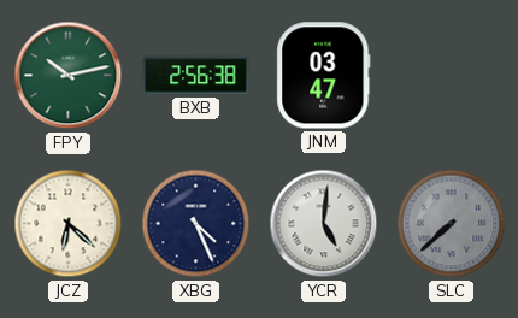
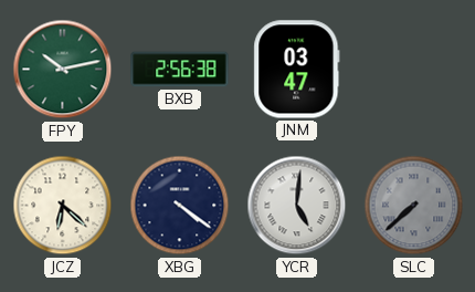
XBG: 4:26 -> 4:21 (180, 206)
